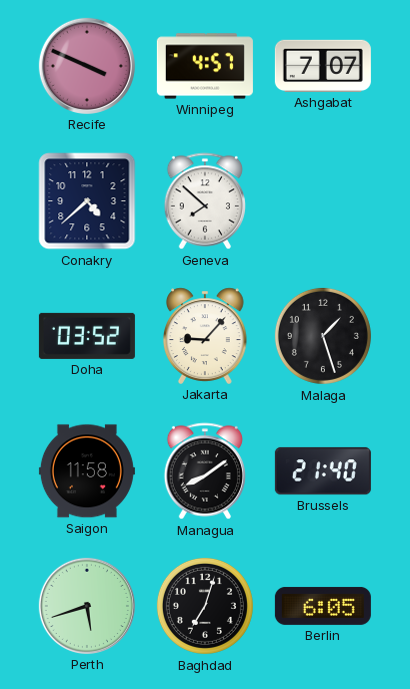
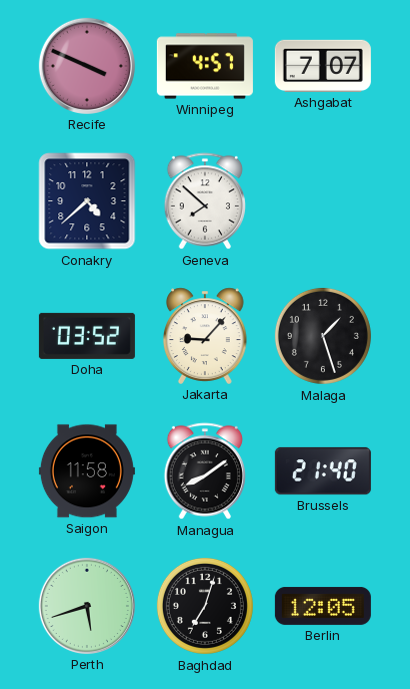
Berlin: 6:05 -> 12:05 (323, 606)
